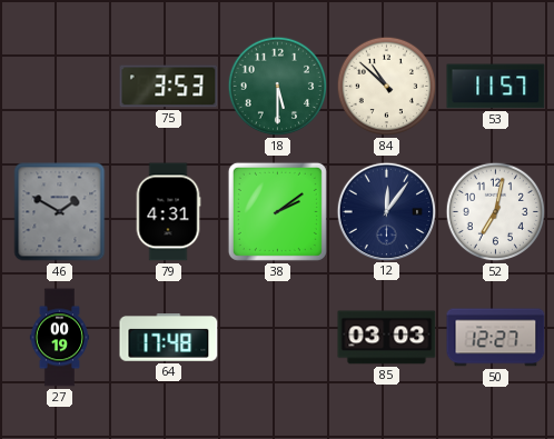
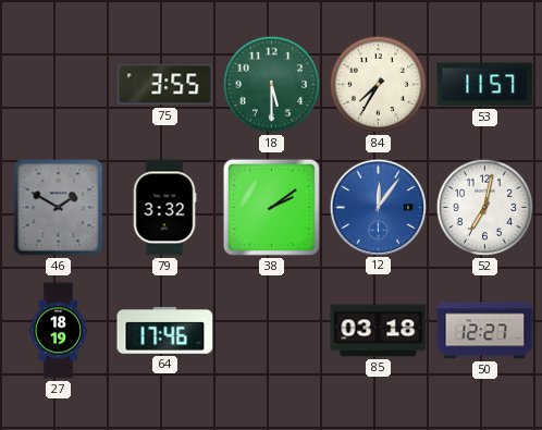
75: 3:53 -> 3:55 (165, 85)
84: 10:52 -> 7:35 (379, 85)
79: 4:31 -> 3:32 (164, 208)
12 dial: navy -> blue (378, 207)
27: 00:19 -> 18:19 (59, 331)
64: 17:48 -> 17:46 (165, 331)
85: 03:03 -> 03:18 (379, 331)
